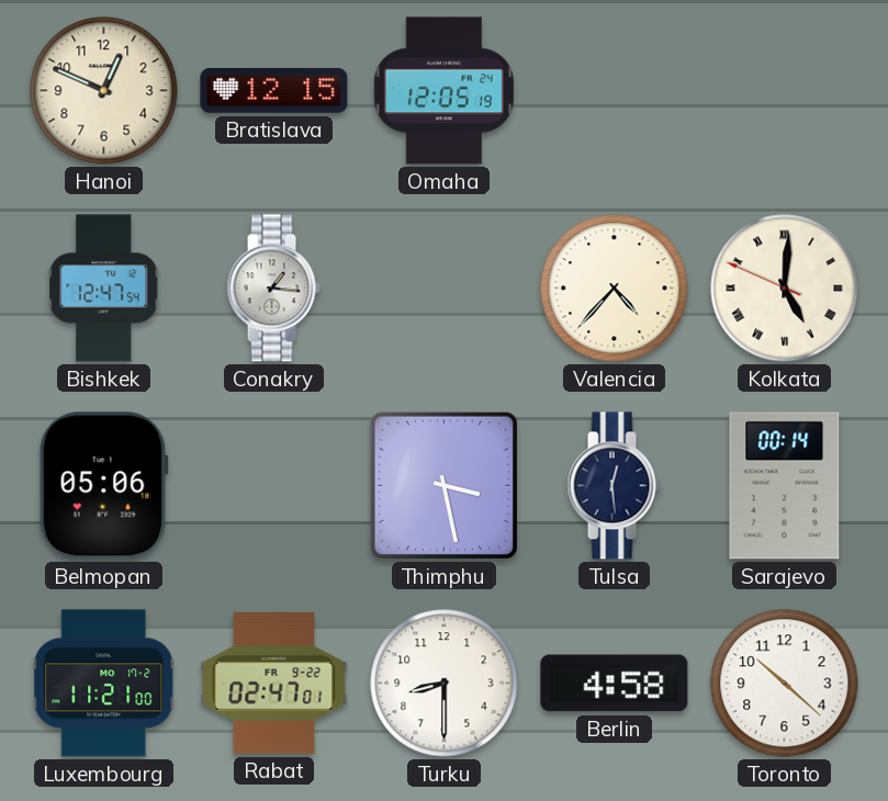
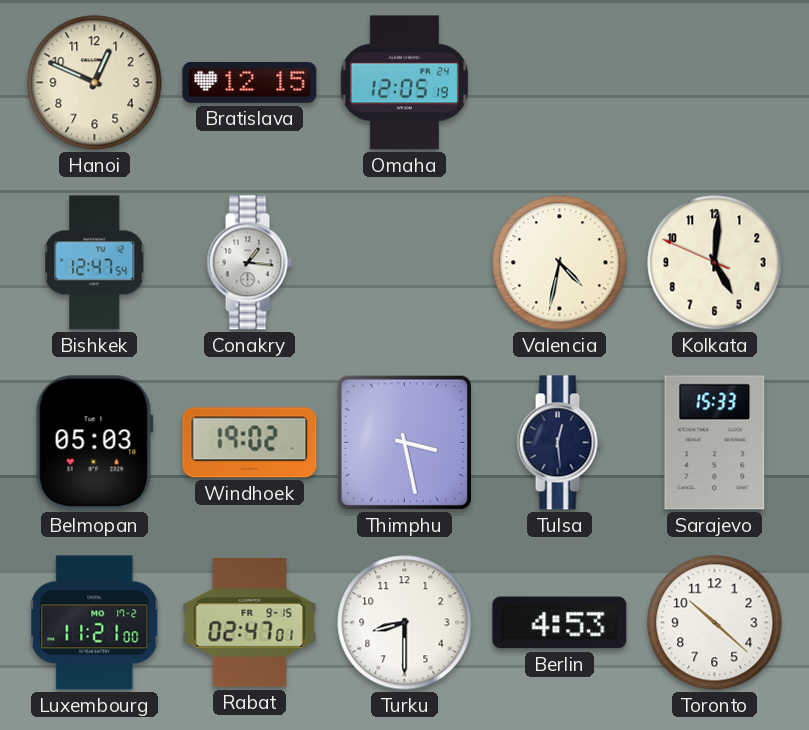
Valencia: 4:37 -> 4:32 (560, 263)
Kolkata numerals: Roman -> Arabic (715, 263)
Belmopan: 05:06 -> 05:03 (94, 443)
Windhoek: none -> 19:02 (250, 443)
Sarajevo: 00:14 -> 15:33 (715, 443)
Rabat date: FR 9-22 -> FR 9-15 (250, 622)
Berlin: 4:58 -> 4:53 (560, 623)
